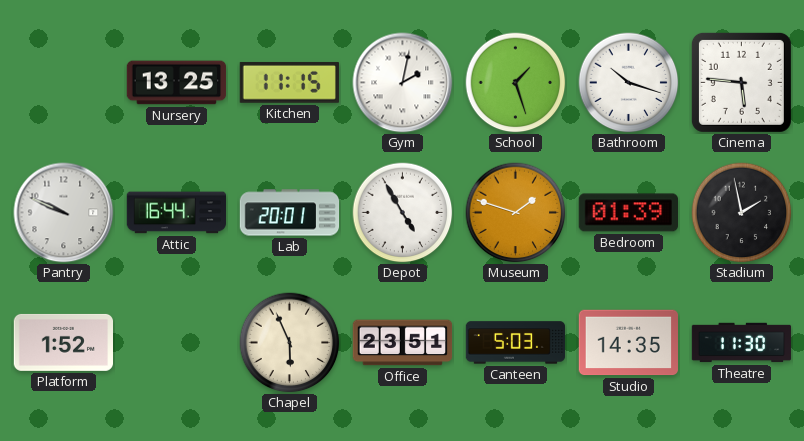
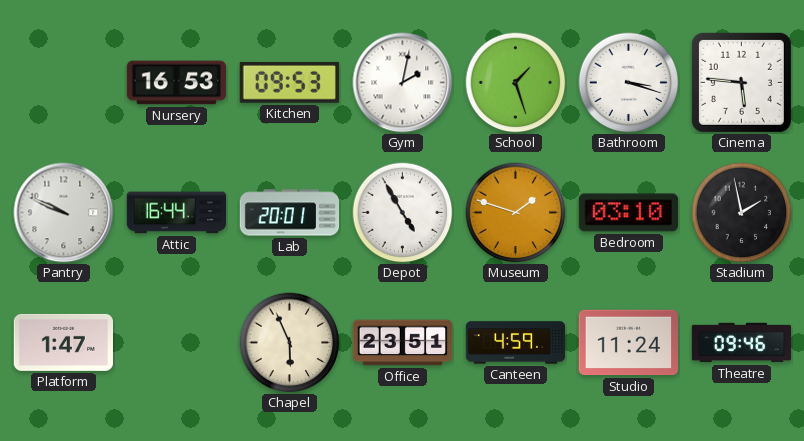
Nursery: 13:25 -> 16:53 (177, 83)
Kitchen: 11:15 -> 09:53 (289, 82)
Bathroom: 10:18 -> 3:18 (629, 83)
Bedroom: 01:39 -> 03:10 (628, 213)
Platform: 1:52 -> 1:47 (63, 342)
Canteen: 5:03 -> 4:59 (516, 343)
Studio: 14:35 -> 11:24 (628, 343)
Theatre: 11:30 -> 09:46 (742, 343)
